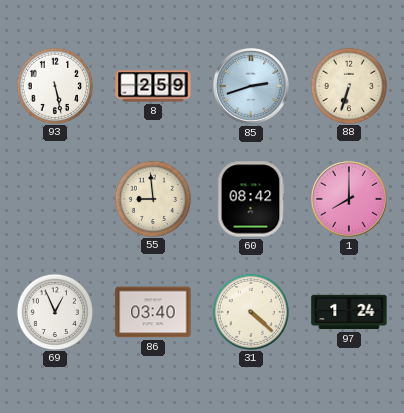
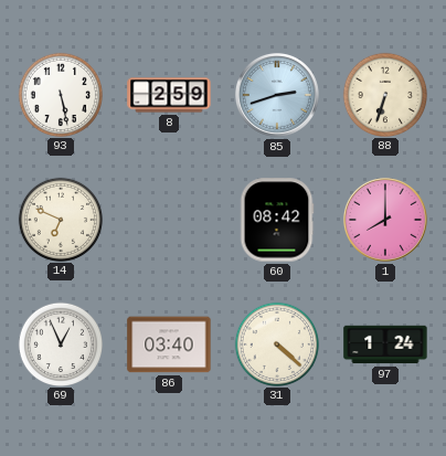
14: none -> 6:49 (60, 219)
55: 8:59 -> none (152, 198)
